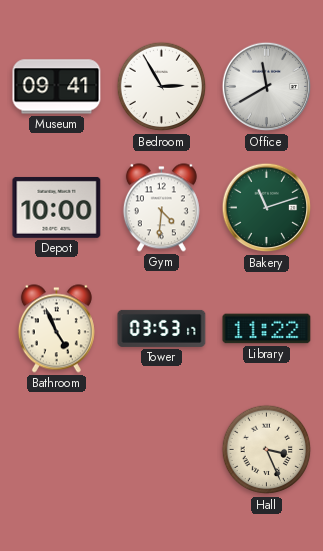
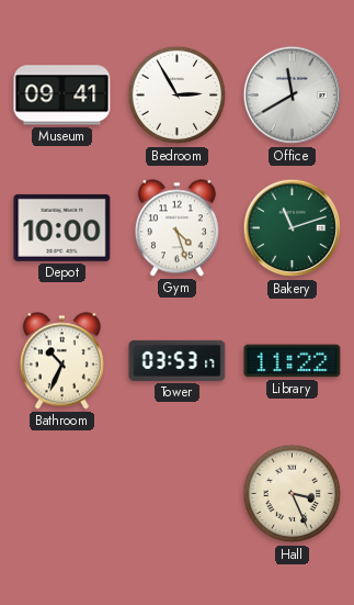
Gym: 4:31 -> 4:27 (176, 228)
Bathroom: 4:56 -> 10:34 (61, 361)
